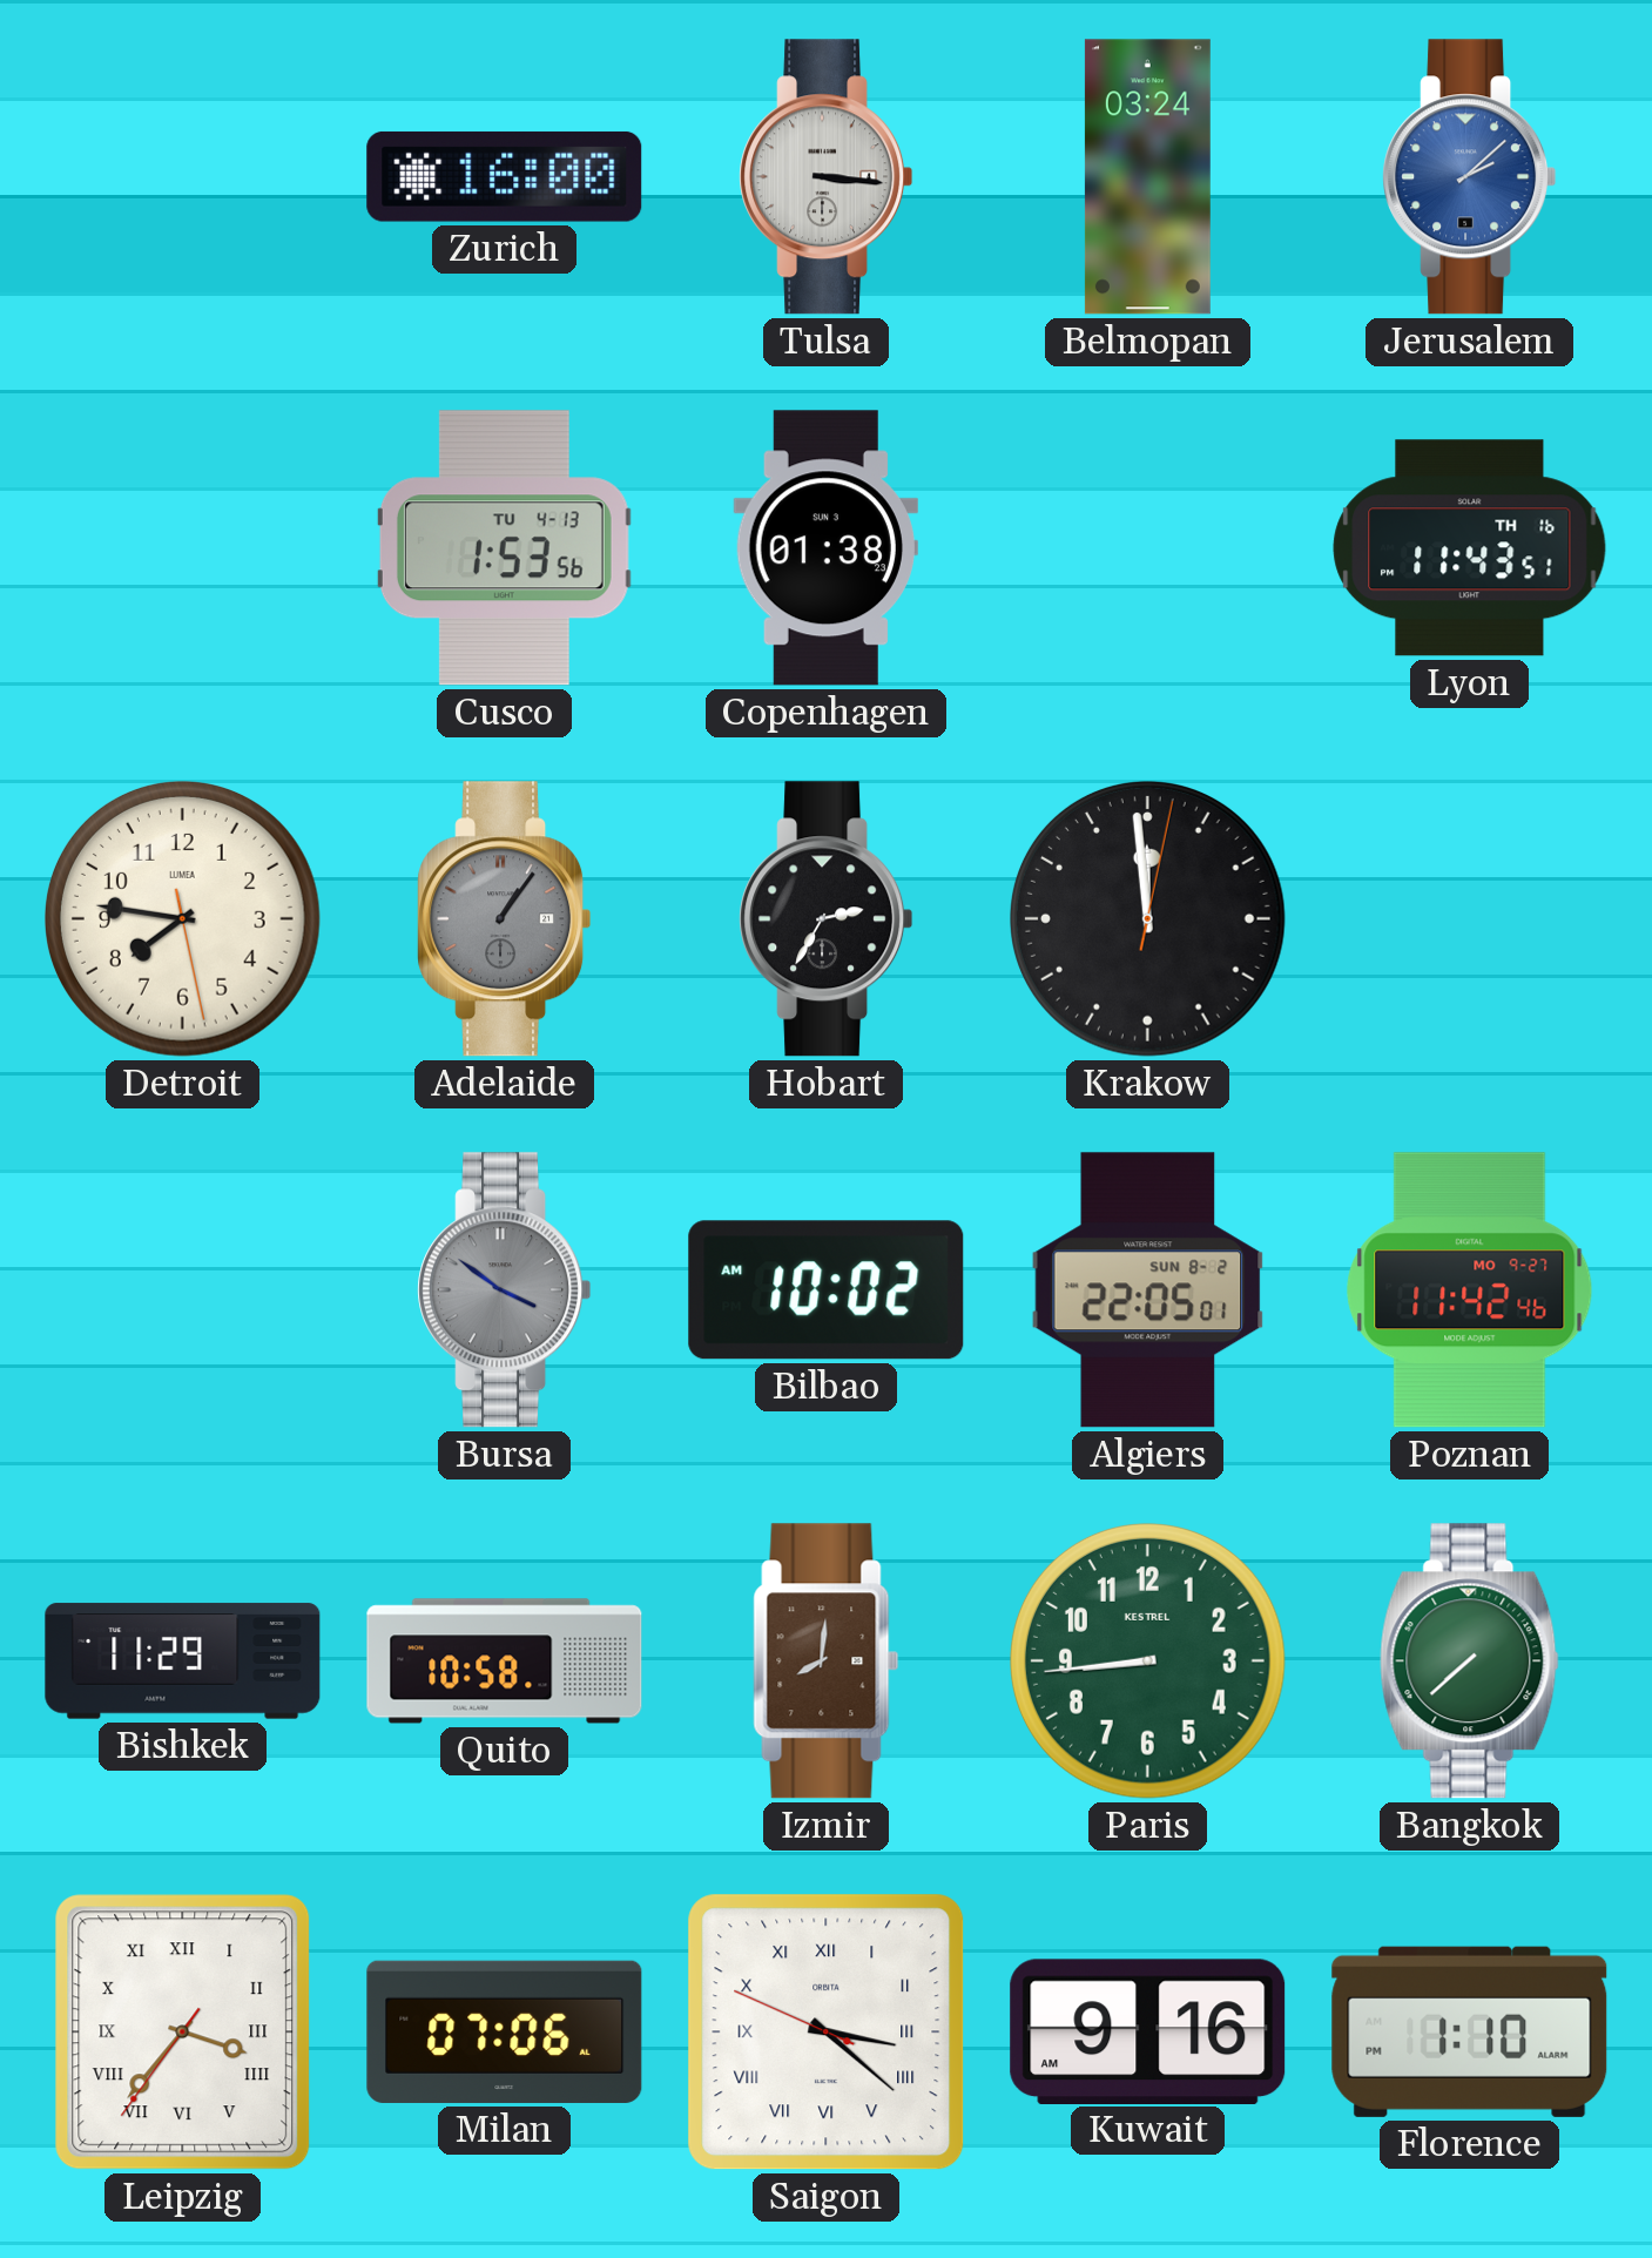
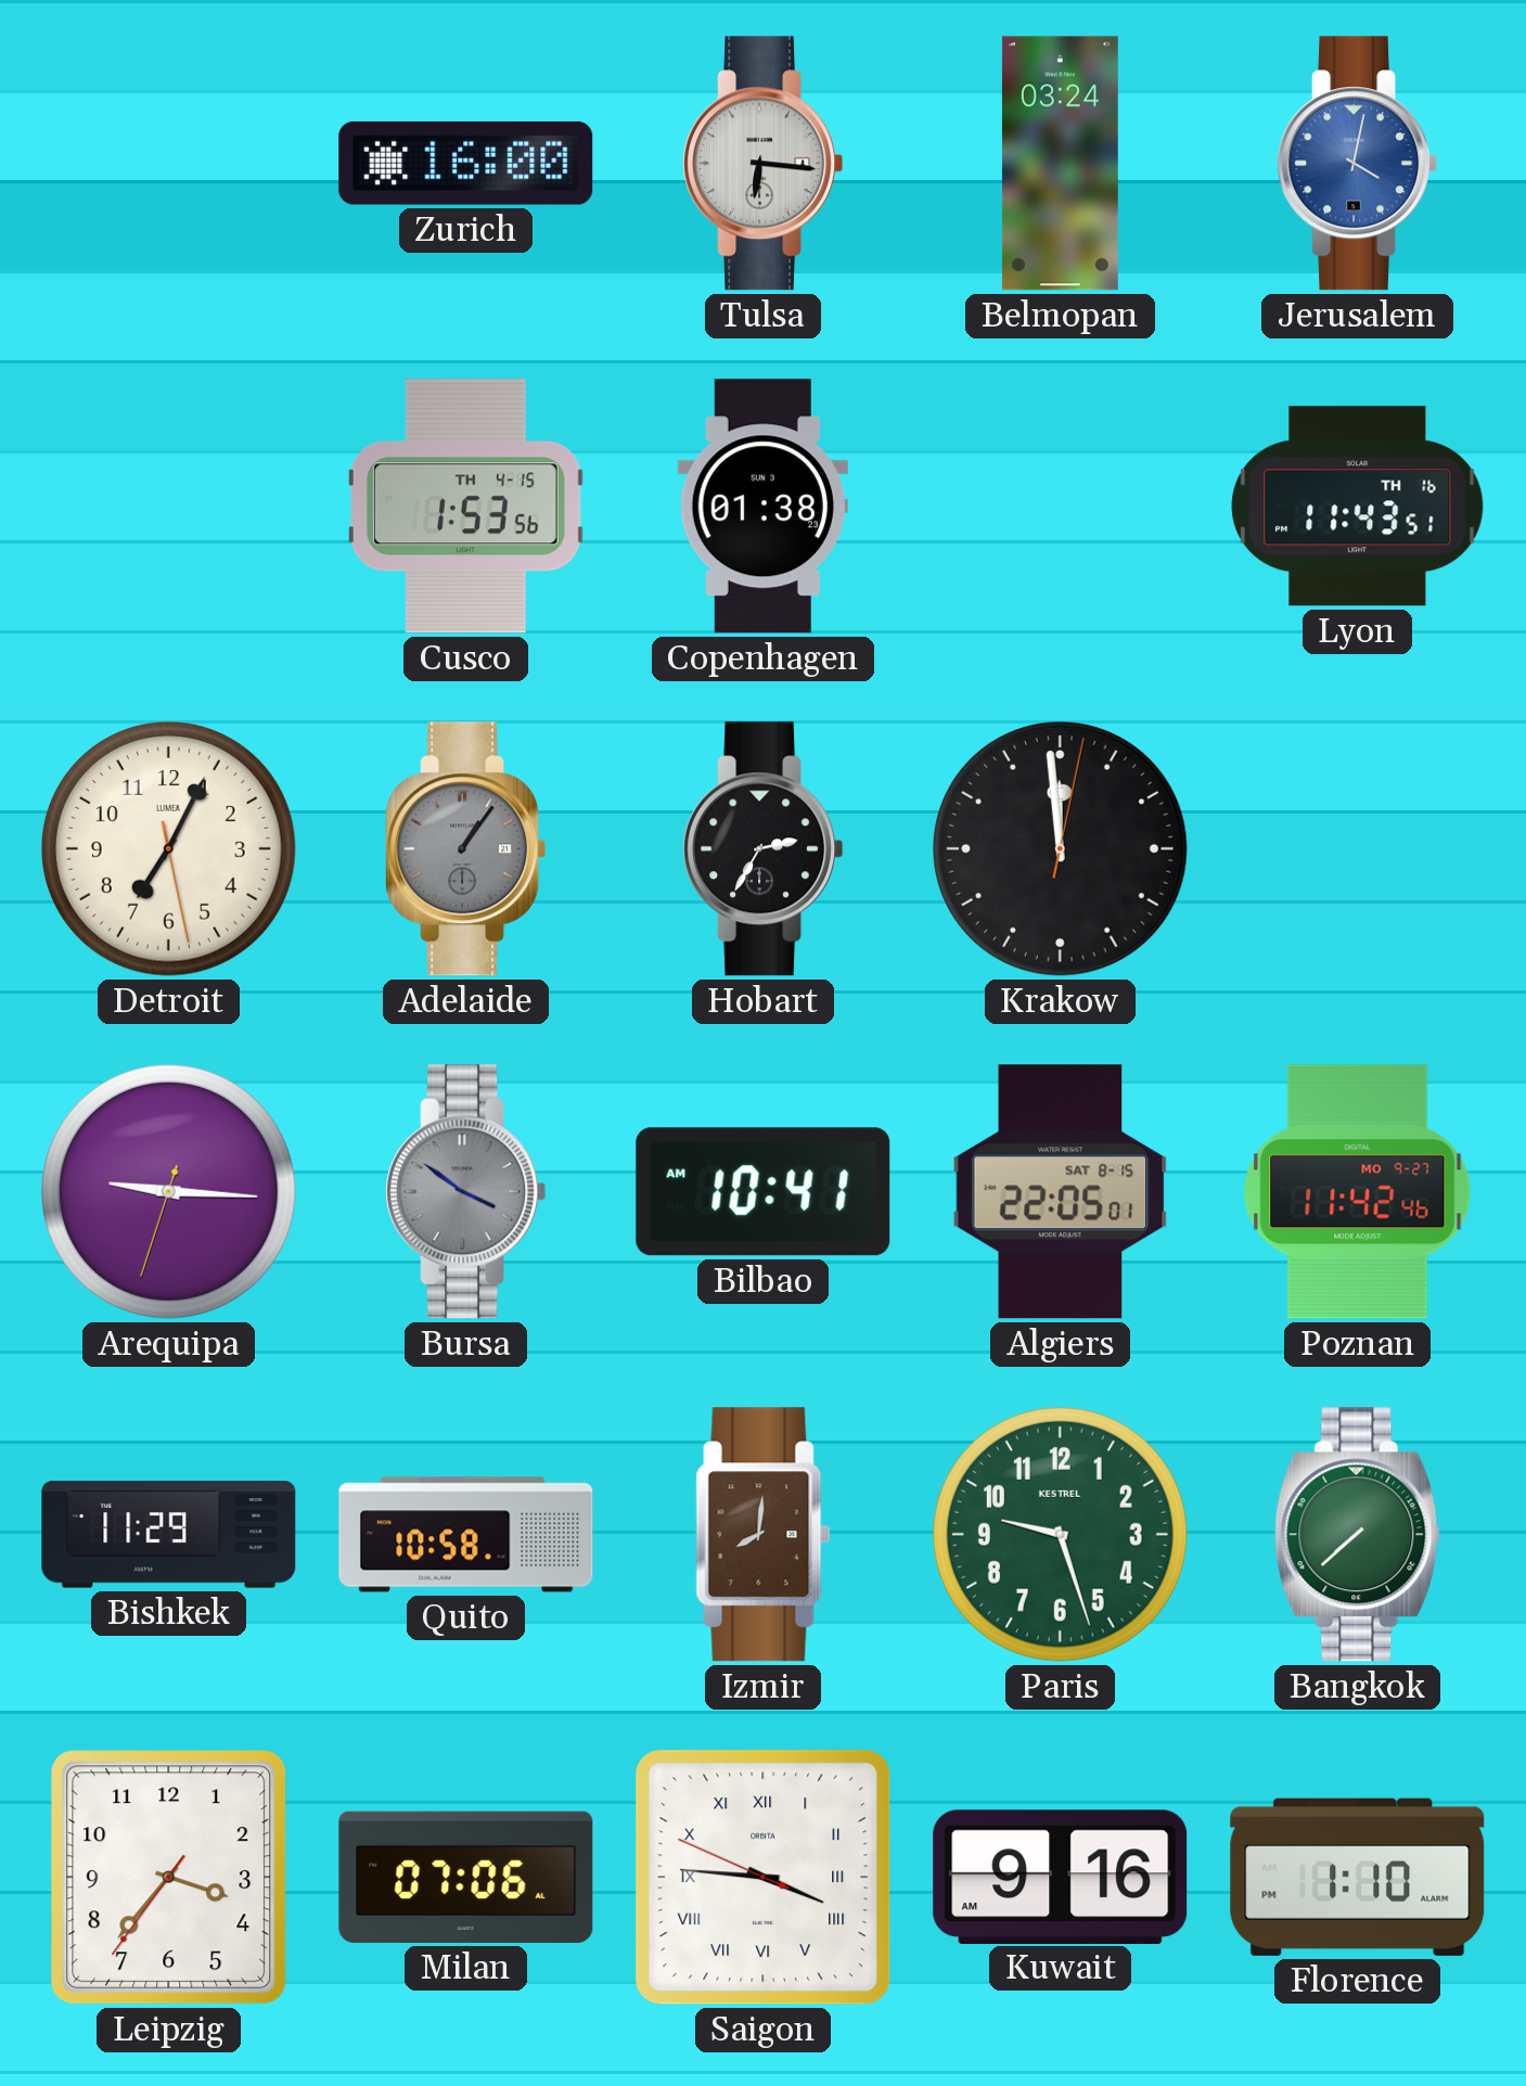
Tulsa: 3:16 -> 6:16 (764, 164)
Jerusalem: 2:08 -> 4:02 (1358, 164)
Cusco date: TU 4-13 -> TH 4-15 (465, 507)
Detroit: 7:46 -> 7:04 (169, 849)
Arequipa: none -> 9:15 (169, 1192)
Bilbao: 10:02 -> 10:41 (764, 1192)
Algiers date: SUN 8-2 -> SAT 8-15 (1061, 1192)
Paris: 8:44 -> 9:27 (1061, 1535)
Leipzig numerals: Roman -> Arabic (169, 1878)
Saigon: 3:21 -> 3:45 (764, 1878)
